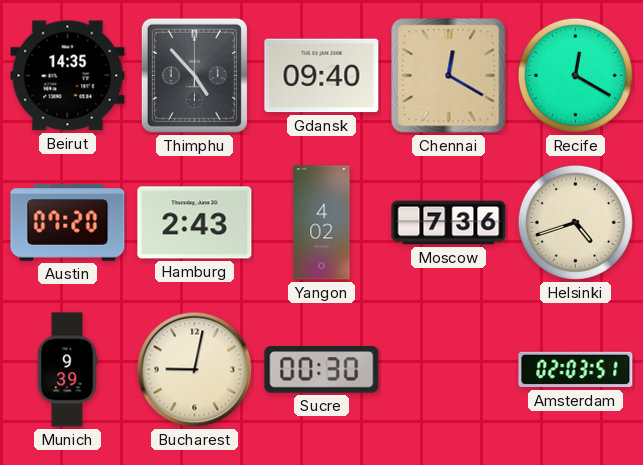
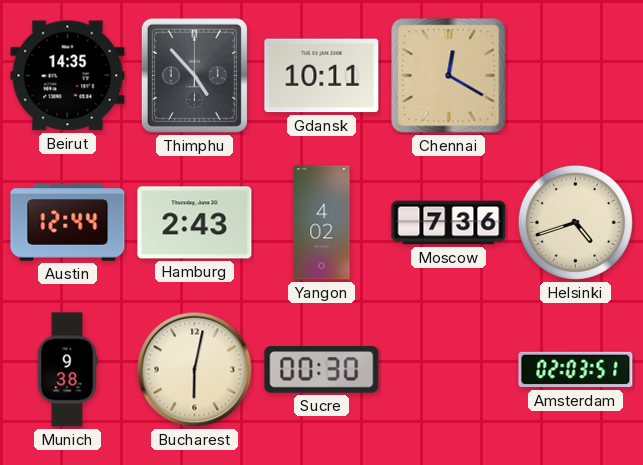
Gdansk: 09:40 -> 10:11 (322, 76)
Recife: 12:20 -> none (575, 75)
Austin: 07:20 -> 12:44 (68, 223)
Munich: 9:39 -> 9:38 (67, 370)
Bucharest: 9:02 -> 6:02 (195, 370)
